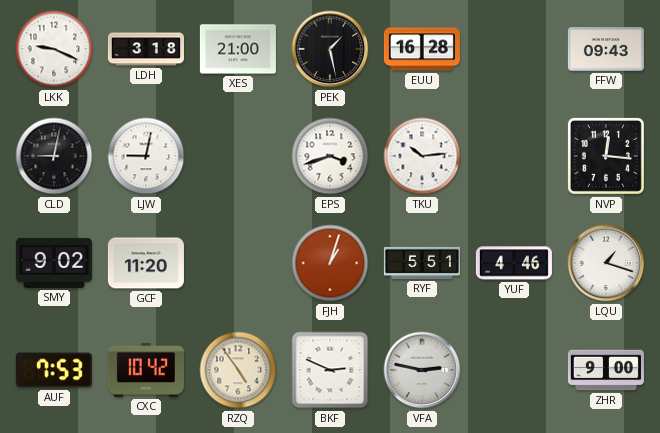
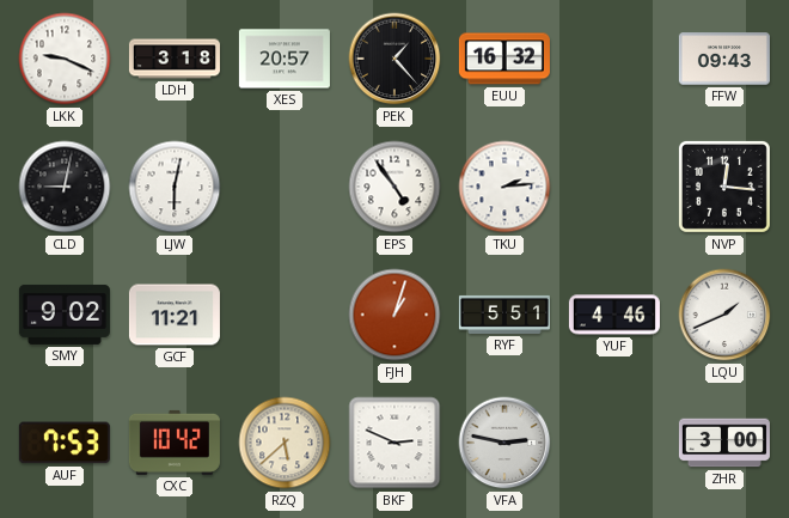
XES: 21:00 -> 20:57 (285, 59)
PEK: 1:28 -> 1:23 (395, 59)
EUU: 16:28 -> 16:32 (504, 59)
LJW: 9:02 -> 6:02 (175, 187)
EPS: 3:42 -> 4:54 (395, 187)
TKU: 10:14 -> 2:14 (504, 187)
GCF: 11:20 -> 11:21 (175, 315)
LQU: 1:18 -> 1:41 (724, 315)
RZQ: 4:54 -> 5:38 (285, 443)
ZHR: 9:00 -> 3:00 (724, 443)
